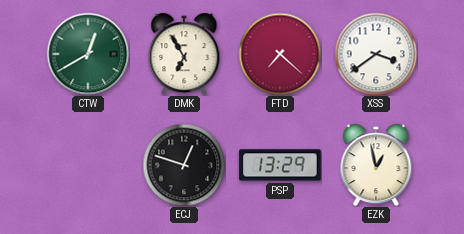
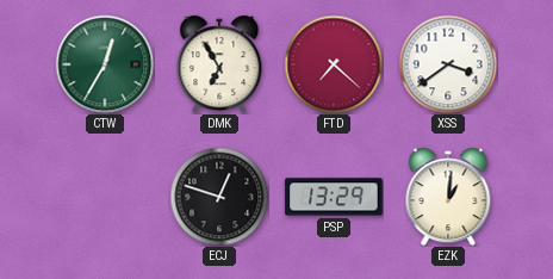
CTW: 12:40 -> 12:35 (105, 64)
EZK: 12:58 -> 1:01 (448, 197)
